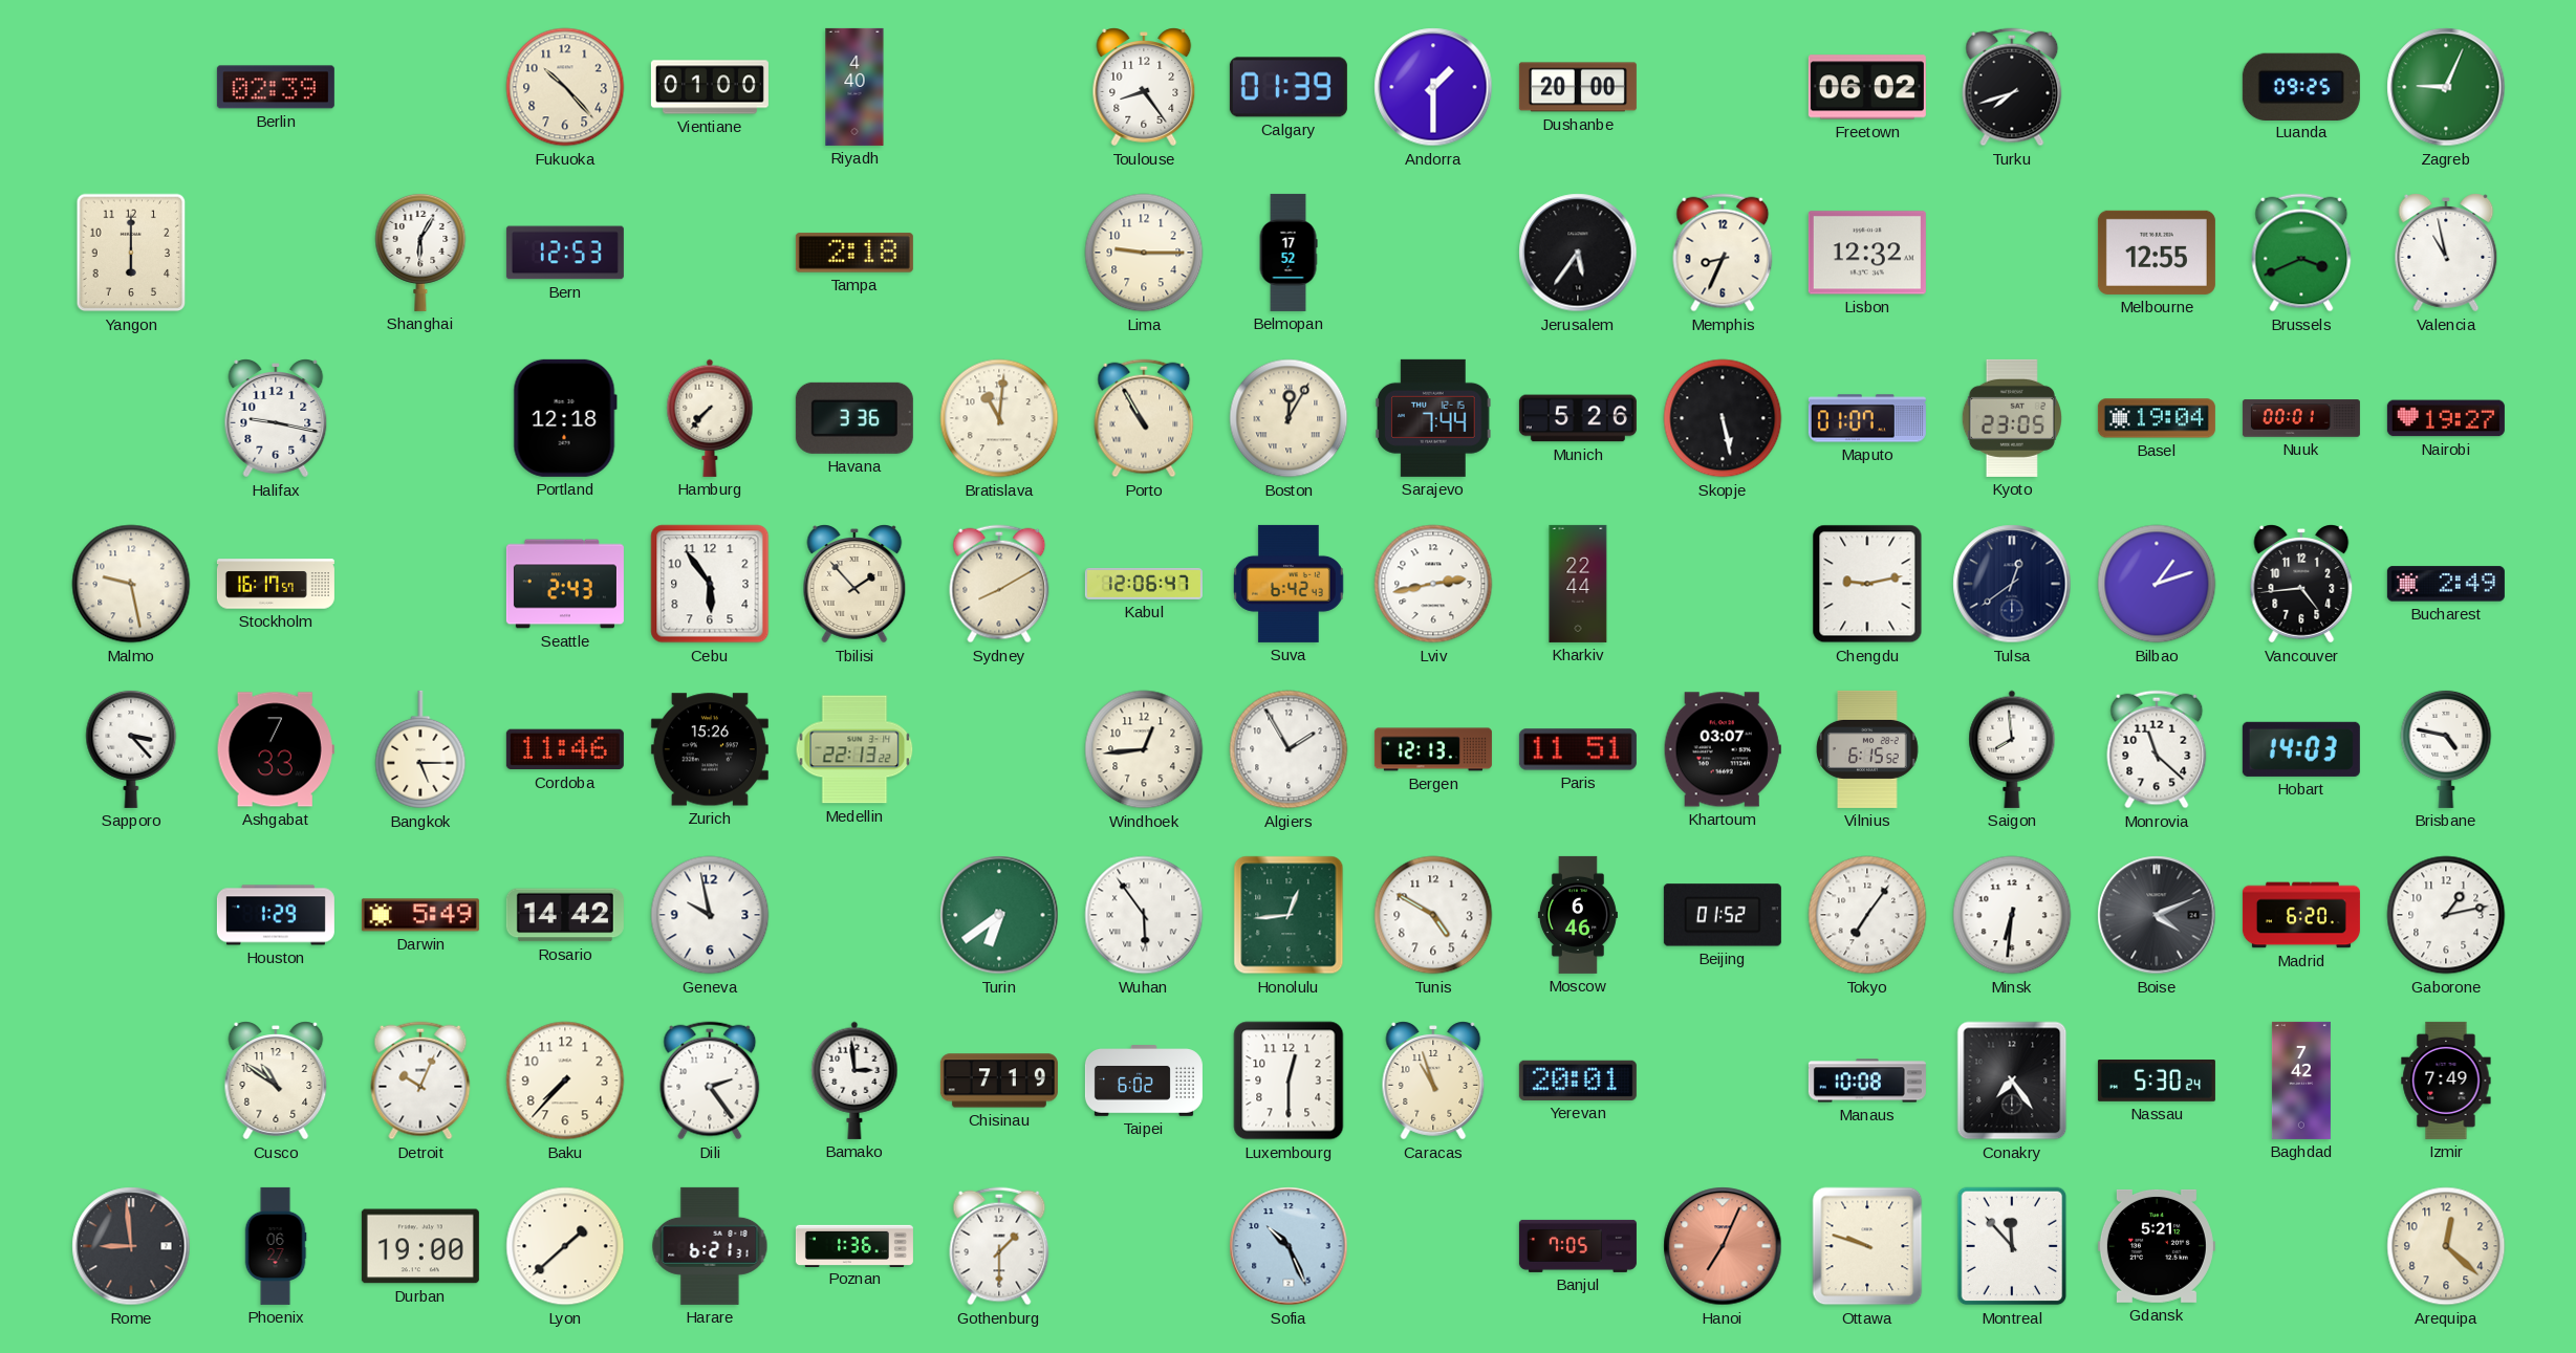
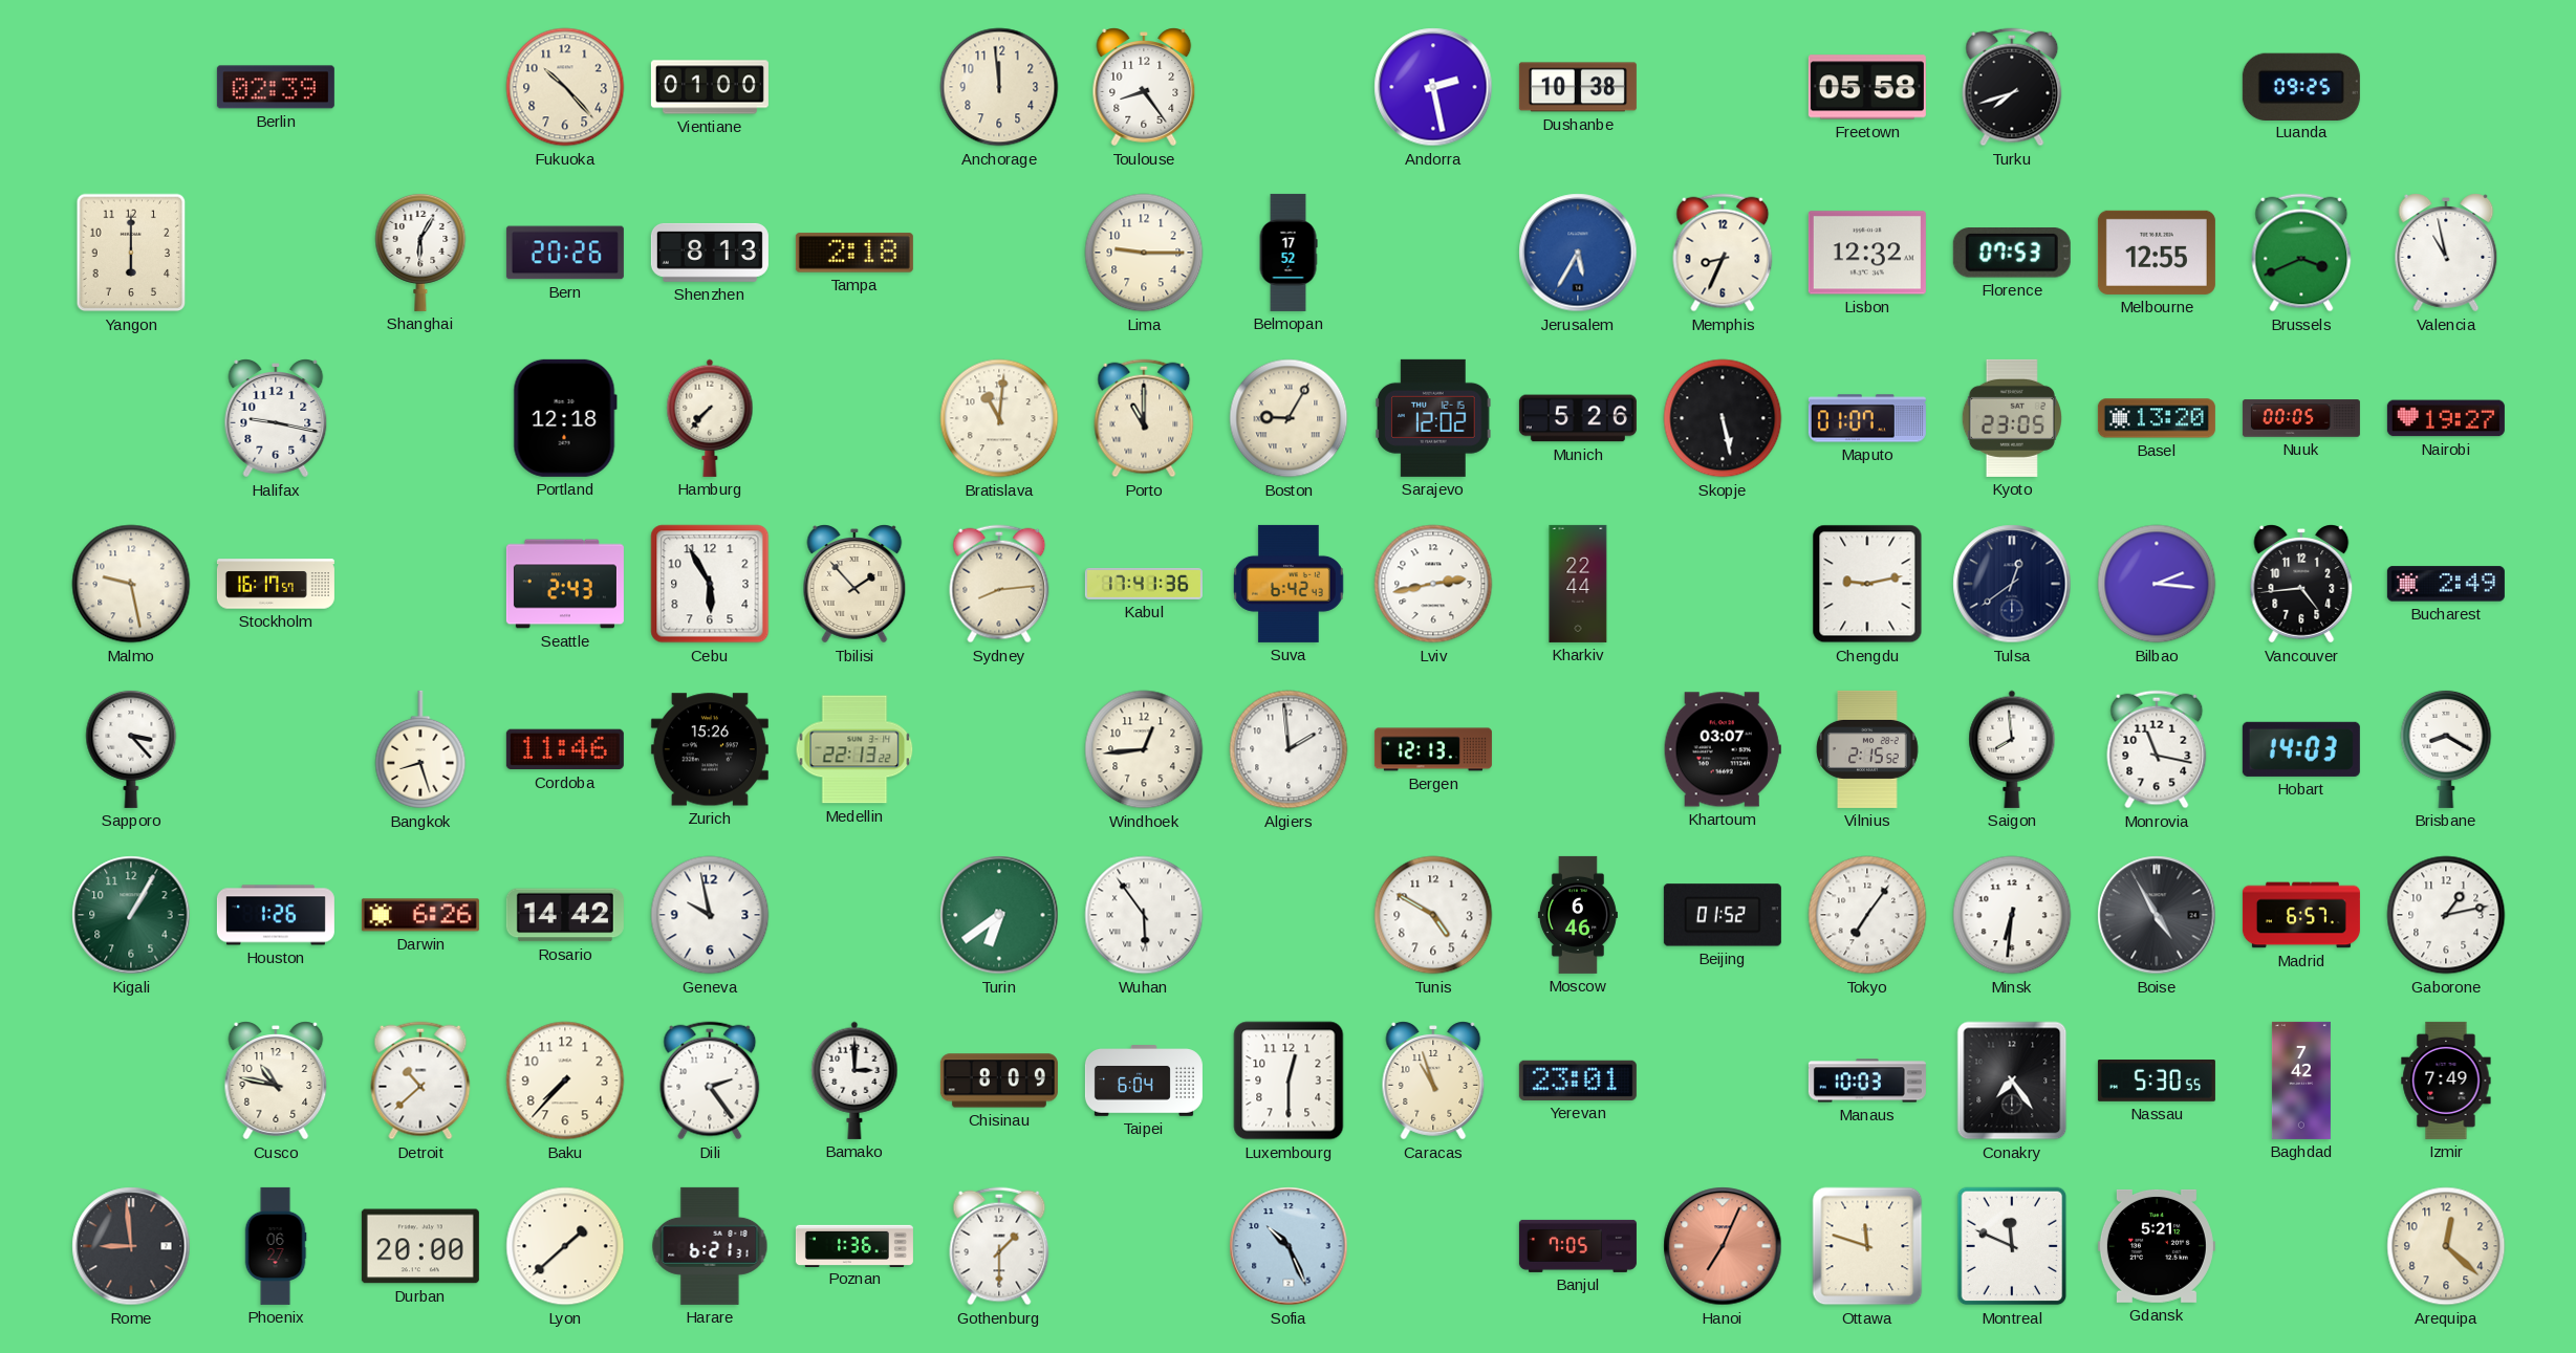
Riyadh: 4:40 -> none (854, 87)
Anchorage: none -> 11:59 (999, 87)
Calgary: 01:39 -> none (1289, 87)
Andorra: 1:30 -> 2:28 (1433, 87)
Dushanbe: 20:00 -> 10:38 (1578, 87)
Freetown: 06:02 -> 05:58 (1867, 87)
Zagreb: 9:04 -> none (2446, 87)
Bern: 12:53 -> 20:26 (565, 253)
Shenzhen: none -> 8:13 (710, 253)
Jerusalem: 5:36 -> 5:35 (1578, 253)
Jerusalem dial: black -> blue (1578, 253)
Florence: none -> 07:53 (2012, 254)
Havana: 3:36 -> none (854, 418)
Porto: 10:55 -> 11:00 (1144, 418)
Boston: 12:05 -> 9:05 (1289, 418)
Sarajevo: 7:44 -> 12:02 (1434, 418)
Basel: 19:04 -> 13:20 (2157, 418)
Nuuk: 00:01 -> 00:05 (2301, 418)
Cebu: 5:54 -> 5:55 (710, 584)
Sydney: 8:10 -> 8:14 (999, 584)
Kabul: 12:06 -> 17:41 (1144, 584)
Bilbao: 1:12 -> 2:16 (2157, 584)
Ashgabat: 7:33 -> none (276, 749)
Bangkok: 5:15 -> 8:27 (420, 749)
Algiers: 1:55 -> 1:59 (1289, 749)
Paris: 11:51 -> none (1578, 749)
Vilnius: 6:15 -> 2:15 (1867, 749)
Monrovia: 11:22 -> 11:17 (2157, 749)
Brisbane: 4:47 -> 8:20 (2446, 748)
Kigali: none -> 1:05 (131, 915)
Houston: 1:29 -> 1:26 (276, 915)
Darwin: 5:49 -> 6:26 (420, 915)
Honolulu: 12:44 -> none (1289, 915)
Boise: 4:11 -> 4:55 (2157, 915)
Madrid: 6:20 -> 6:57 (2301, 915)
Cusco: 10:51 -> 10:47 (276, 1081)
Detroit: 10:04 -> 10:38 (420, 1081)
Bamako: 2:59 -> 3:00 (854, 1081)
Chisinau: 7:19 -> 8:09 (999, 1081)
Taipei: 6:02 -> 6:04 (1144, 1081)
Yerevan: 20:01 -> 23:01 (1578, 1081)
Manaus: 10:08 -> 10:03 (1867, 1081)
Nassau: 5:30:24 -> 5:30:55 (2157, 1082)
Durban: 19:00 -> 20:00 (420, 1246)
Ottawa: 9:48 -> 11:48 (1867, 1246)
Montreal: 11:53 -> 11:49 (2012, 1246)
